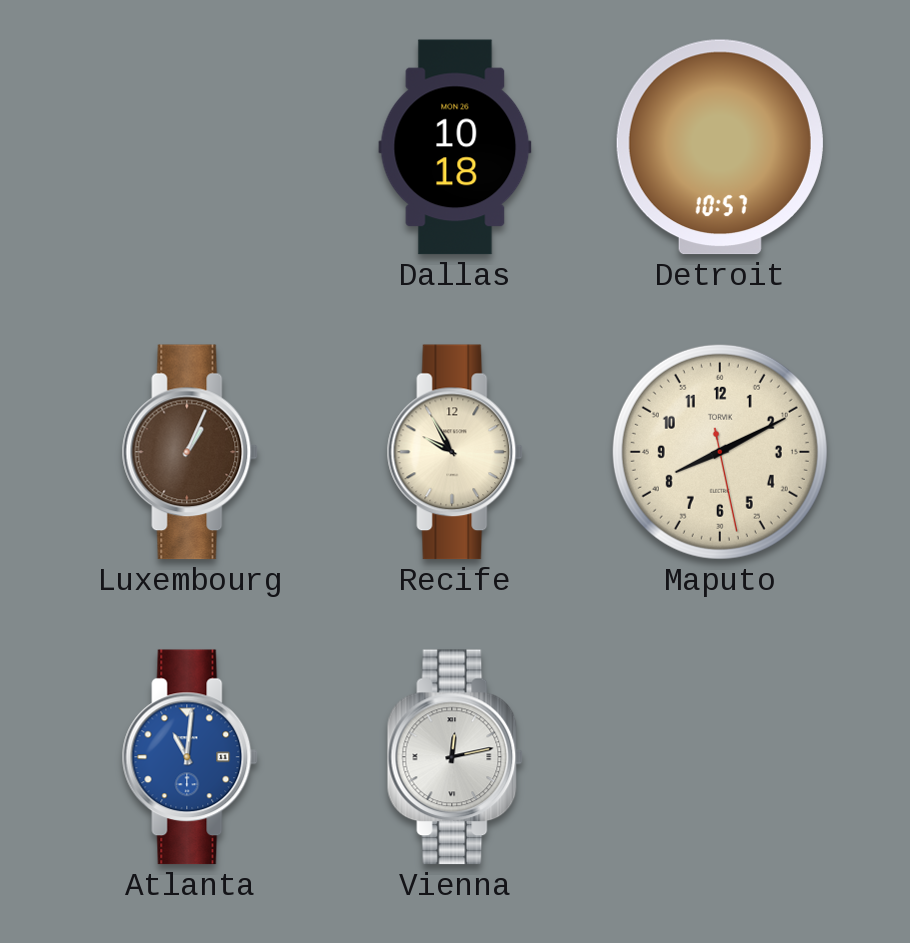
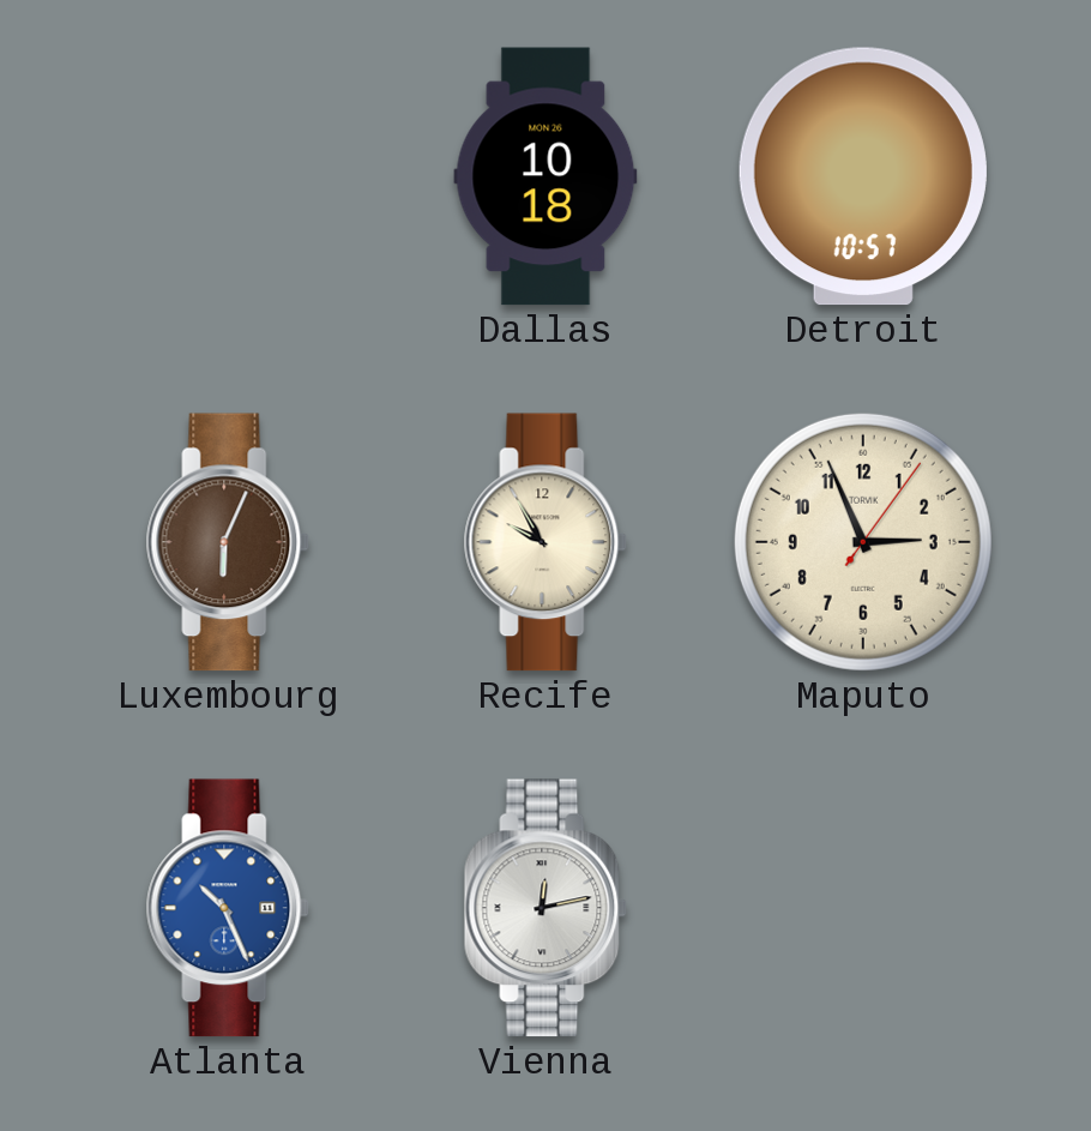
Luxembourg: 1:04 -> 6:04 (228, 542)
Maputo: 8:10 -> 2:56 (863, 542)
Atlanta: 11:01 -> 10:26 (228, 908)
